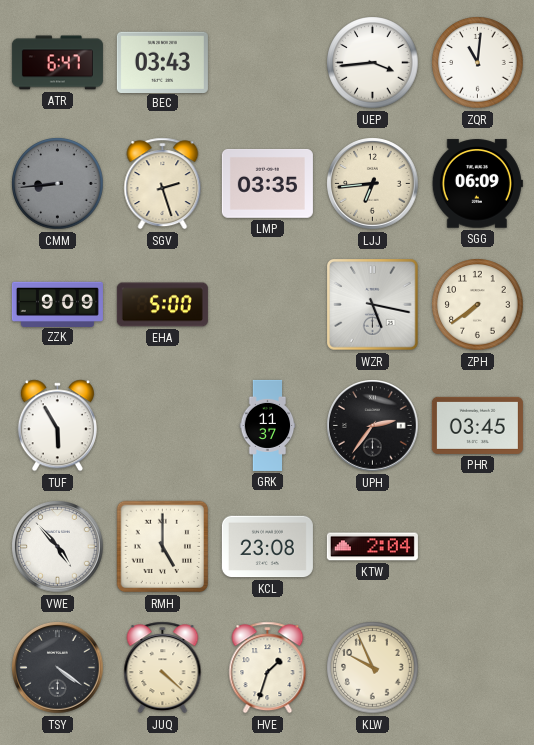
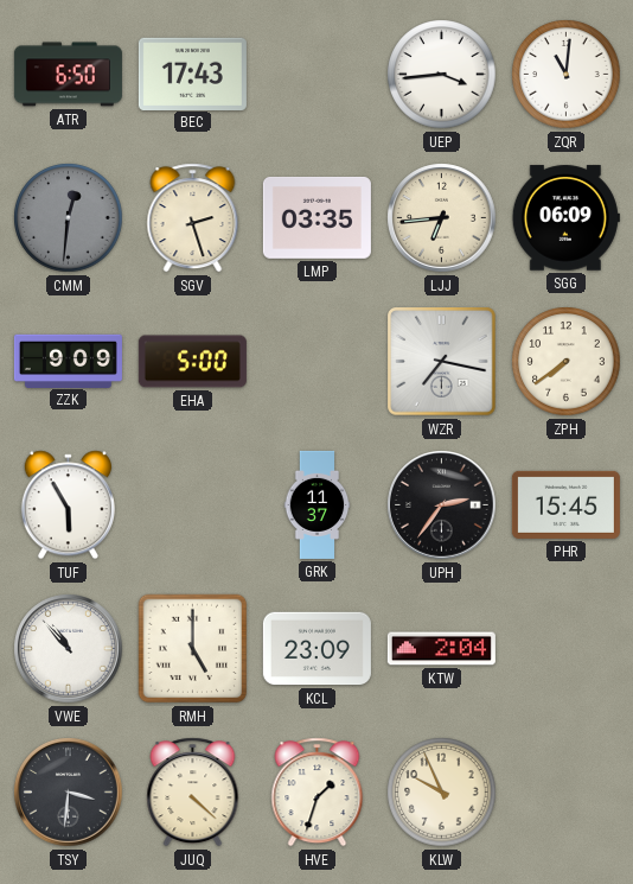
ATR: 6:47 -> 6:50 (68, 75)
BEC: 03:43 -> 17:43 (192, 74)
CMM: 8:44 -> 12:31 (69, 218)
WZR: 5:17 -> 7:17 (442, 362)
PHR: 03:45 -> 15:45 (565, 504)
VWE: 4:53 -> 10:53 (69, 649)
KCL: 23:08 -> 23:09 (316, 649)
TSY: 4:21 -> 3:31 (69, 793)
